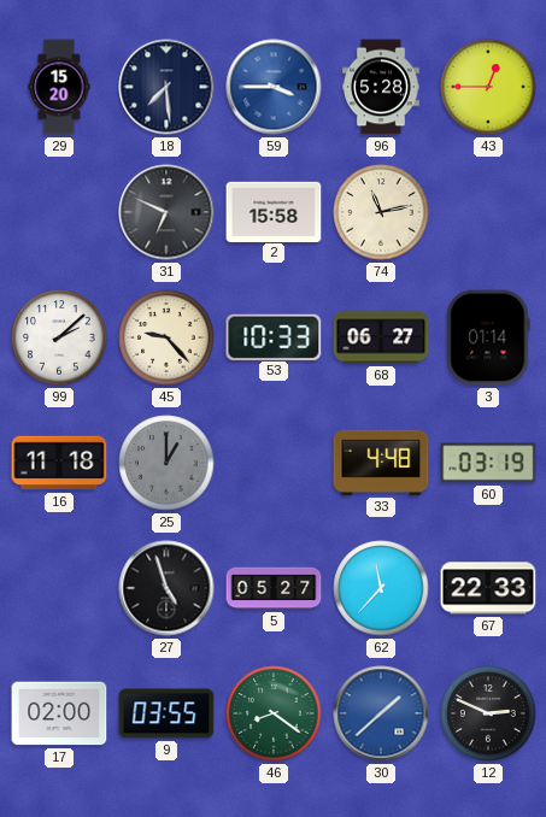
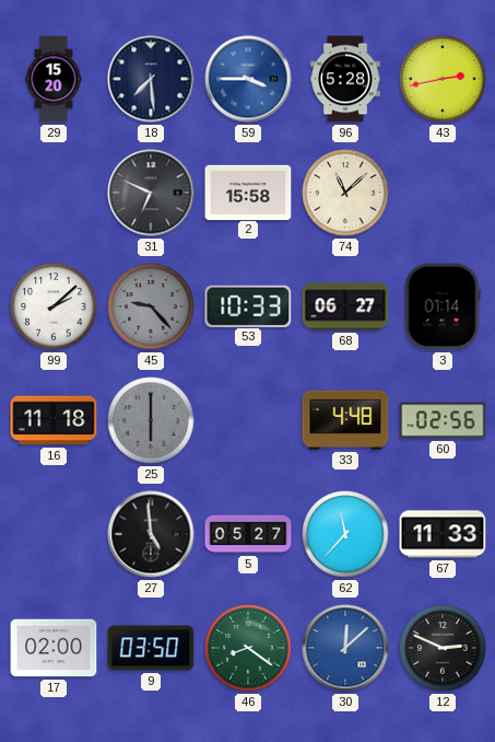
43: 12:45 -> 2:43 (443, 79)
74: 11:13 -> 11:08 (345, 193)
45 dial: cream -> grey (151, 306)
25: 1:00 -> 6:00 (151, 420)
60: 03:19 -> 02:56 (443, 420)
27: 4:57 -> 4:59 (151, 534)
67: 22:33 -> 11:33 (443, 534)
9: 03:55 -> 03:50 (151, 648)
30: 1:38 -> 12:08 (345, 648)
